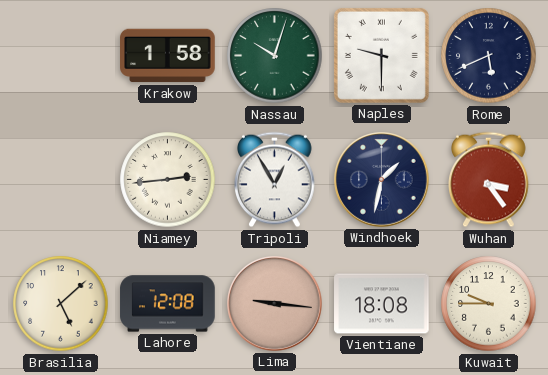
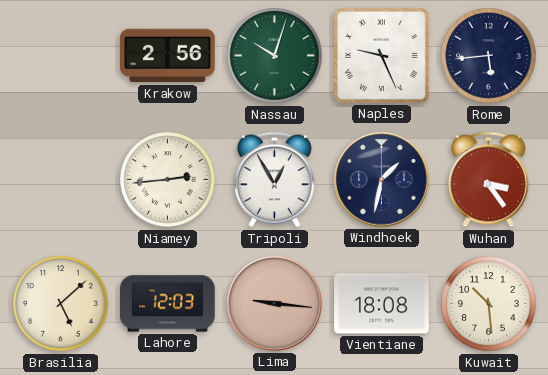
Krakow: 1:58 -> 2:56 (168, 56)
Naples: 9:30 -> 9:26 (381, 55)
Rome: 5:41 -> 5:44 (489, 56)
Lahore: 12:08 -> 12:03 (168, 304)
Kuwait: 9:45 -> 10:29 (489, 304)
